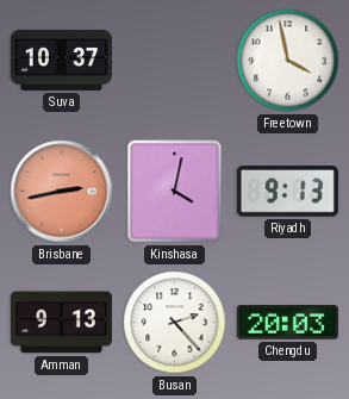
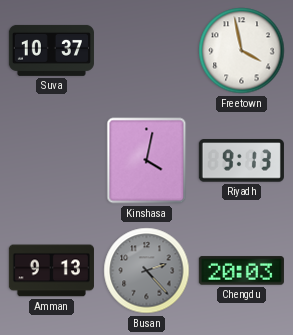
Brisbane: 2:43 -> none (62, 192)
Busan dial: white -> grey (147, 271)
